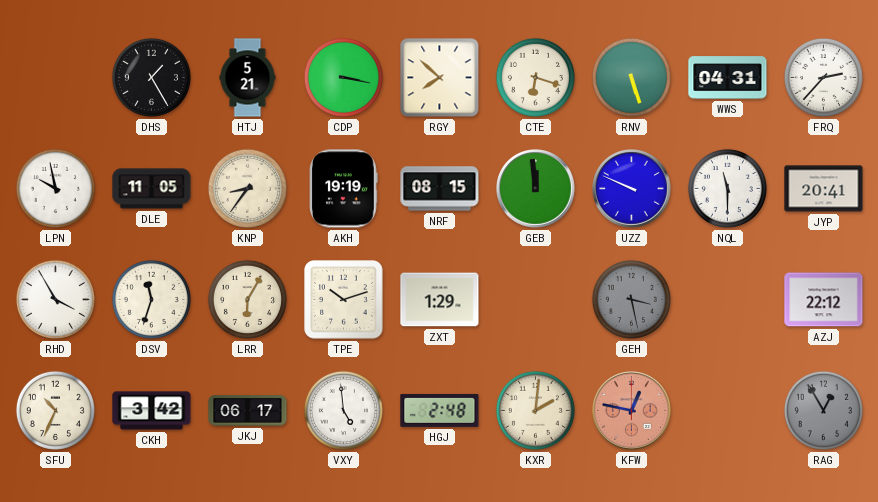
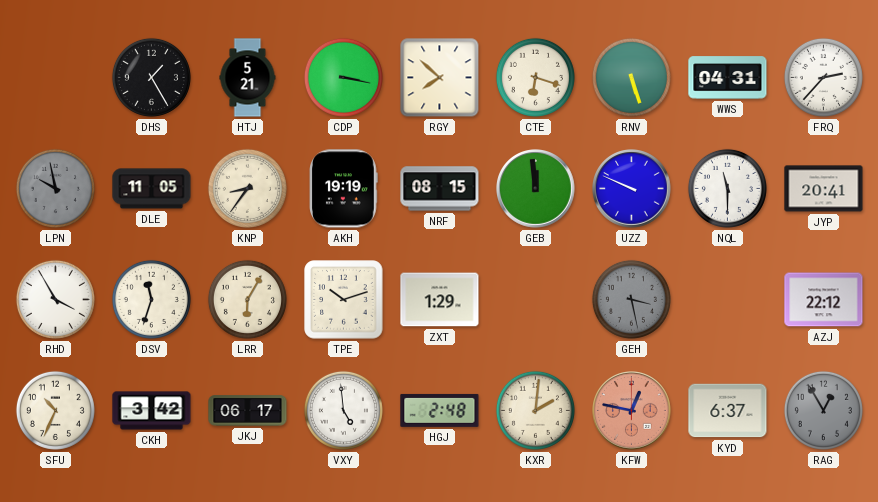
LPN dial: white -> grey (55, 188)
KYD: none -> 6:37 (728, 411)
